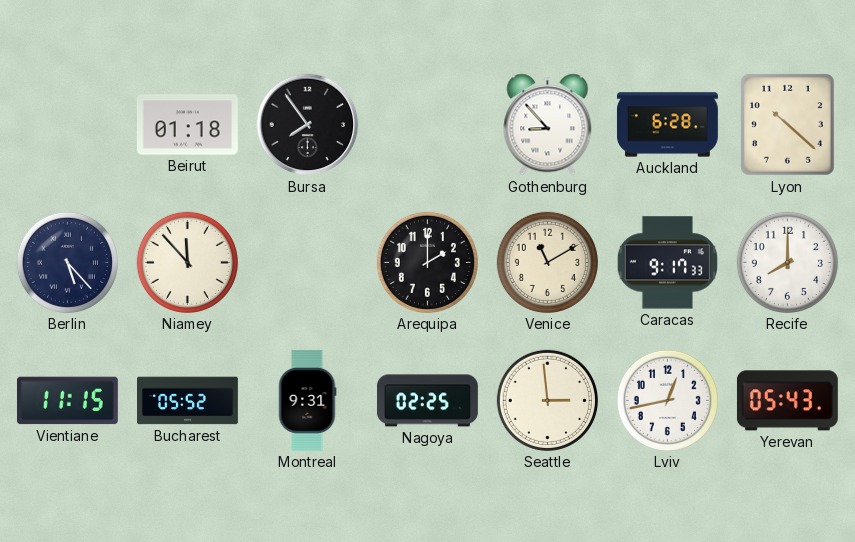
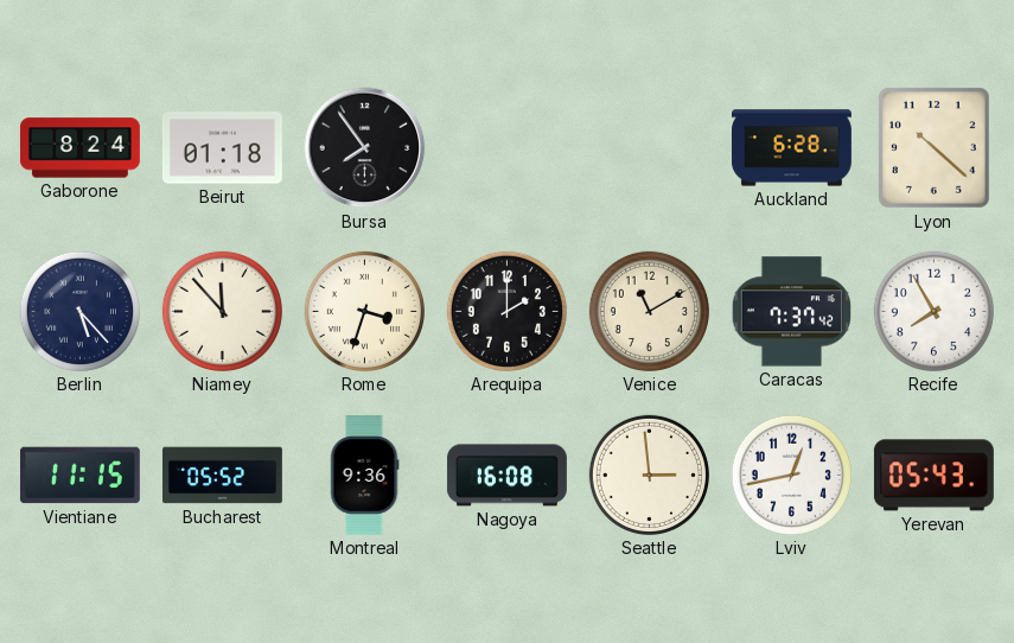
Gaborone: none -> 8:24 (79, 148)
Gothenburg: 8:53 -> none (548, 125)
Rome: none -> 3:33 (364, 311)
Caracas: 9:17 -> 7:37 (791, 312)
Recife: 8:00 -> 7:55 (933, 311)
Montreal: 9:31 -> 9:36 (364, 475)
Nagoya: 02:25 -> 16:08 (506, 476)
